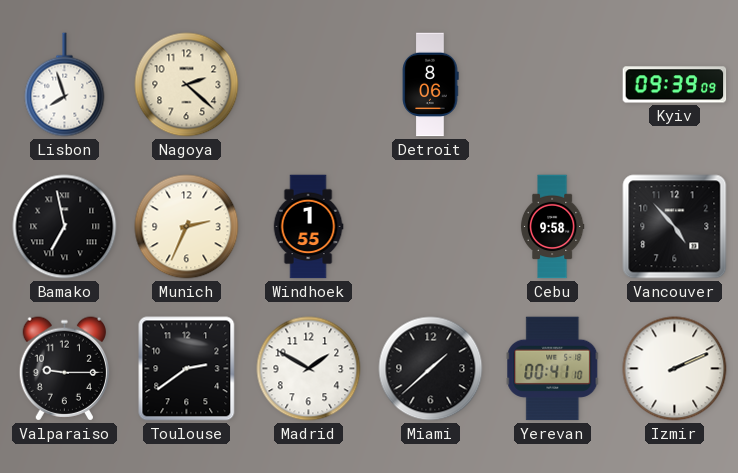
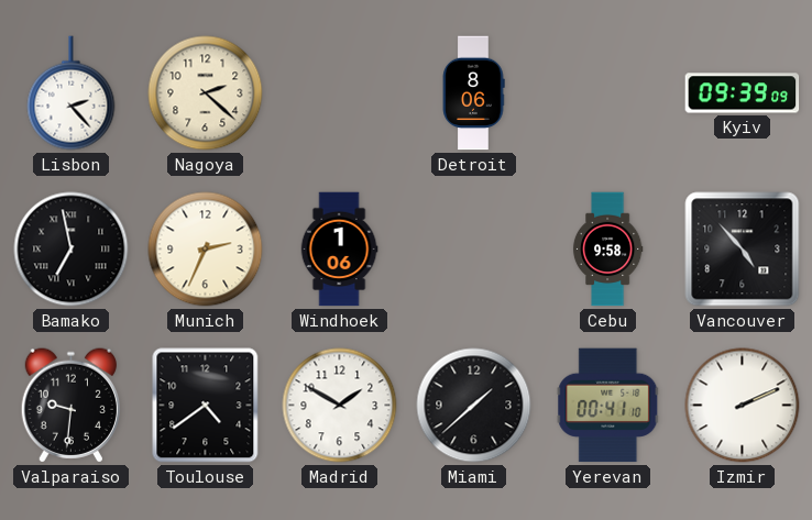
Lisbon: 7:57 -> 2:23 (72, 93)
Windhoek: 1:55 -> 1:06 (339, 250)
Valparaiso: 9:15 -> 9:31 (70, 406)
Toulouse: 2:39 -> 4:39 (206, 406)
